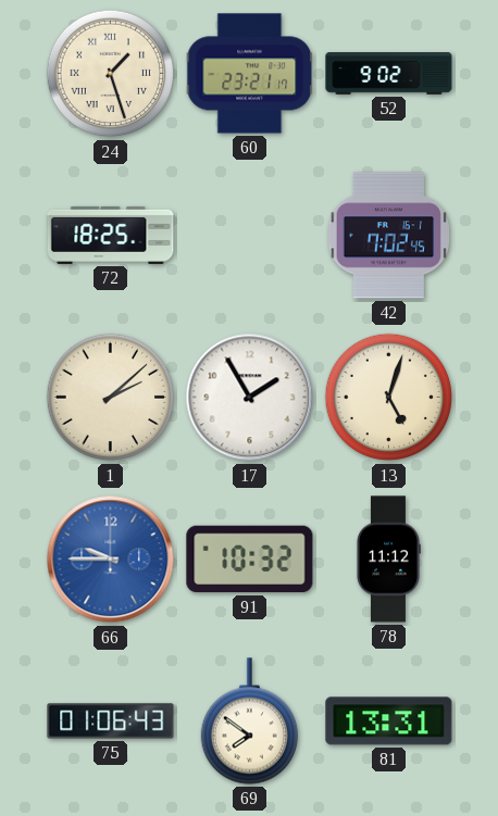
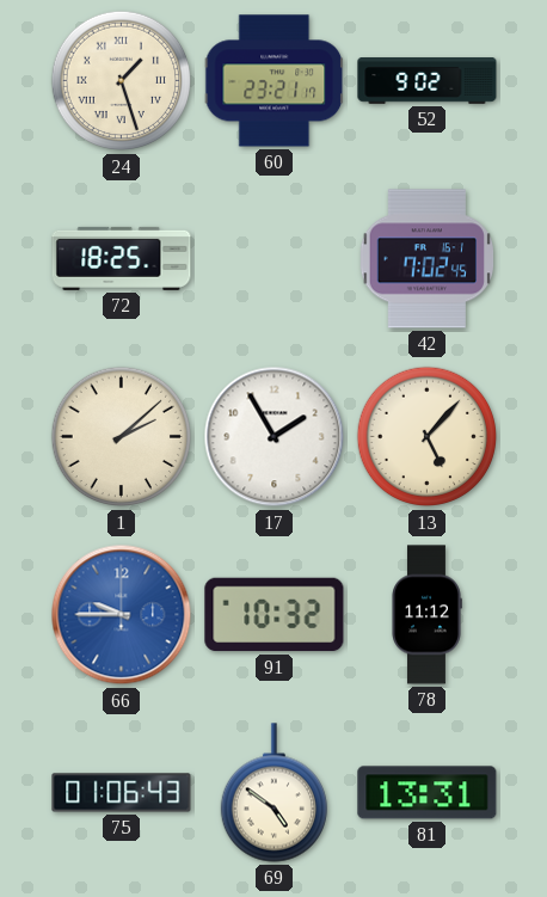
13: 5:03 -> 5:07 (428, 437)
69: 7:51 -> 4:51 (273, 793)
